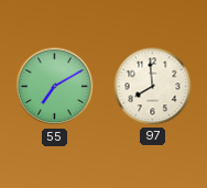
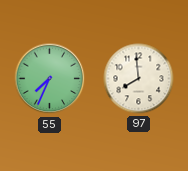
55: 7:10 -> 7:34 (50, 79)
